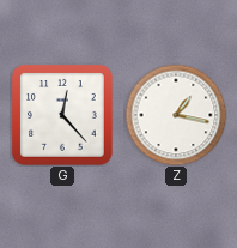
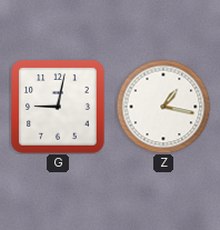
G: 12:23 -> 9:02 (59, 108)
